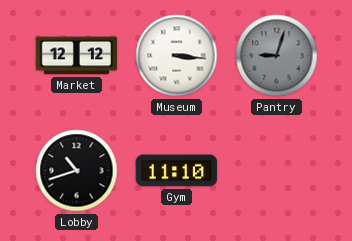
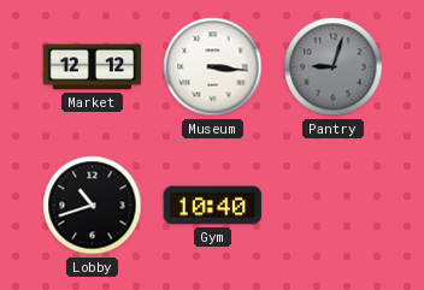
Gym: 11:10 -> 10:40 (213, 206)
